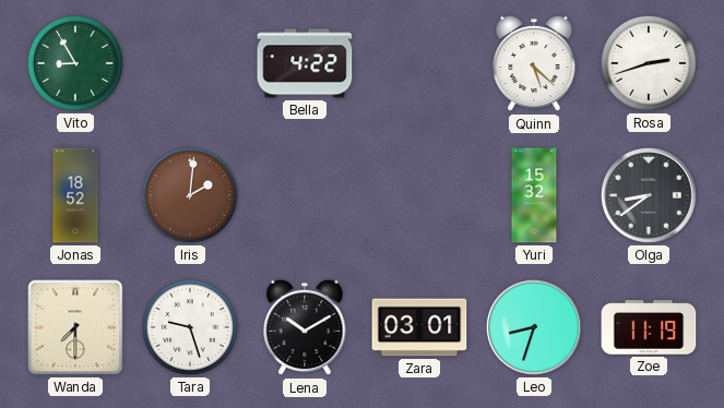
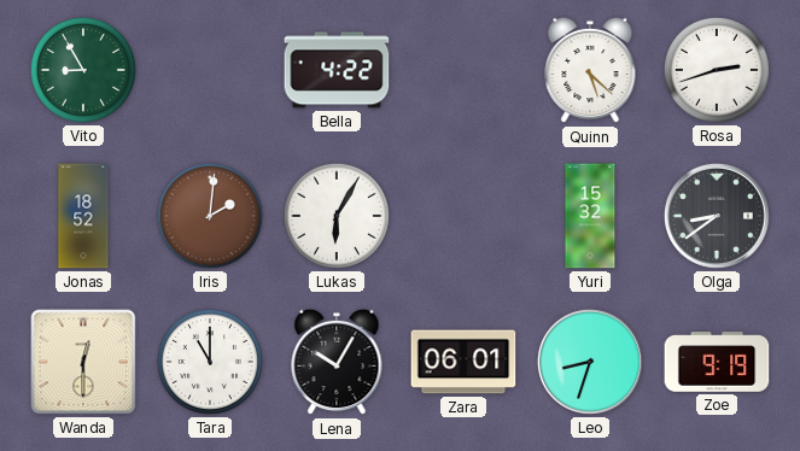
Lukas: none -> 6:05 (337, 216)
Wanda: 7:30 -> 12:30 (83, 362)
Tara: 9:27 -> 11:00 (210, 362)
Lena: 10:10 -> 10:05 (337, 362)
Zara: 03:01 -> 06:01 (463, 362)
Zoe: 11:19 -> 9:19 (717, 362)
